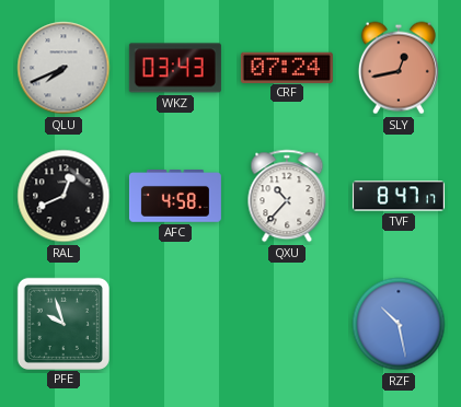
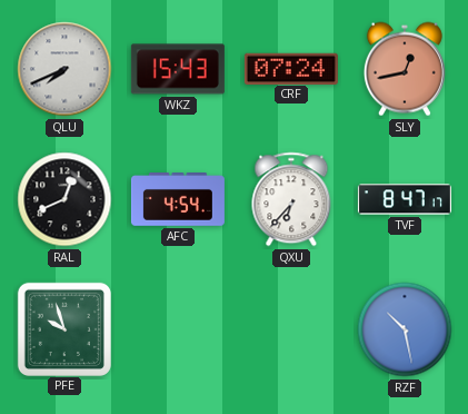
WKZ: 03:43 -> 15:43 (178, 69)
AFC: 4:58 -> 4:54 (178, 200)
QXU: 10:37 -> 6:37 (291, 199)
